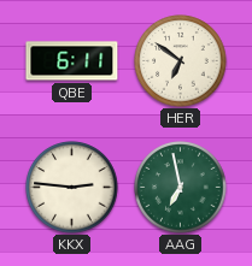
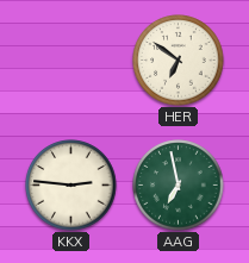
QBE: 6:11 -> none (72, 61)
